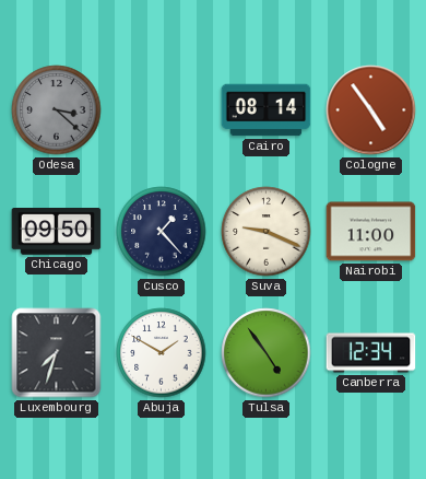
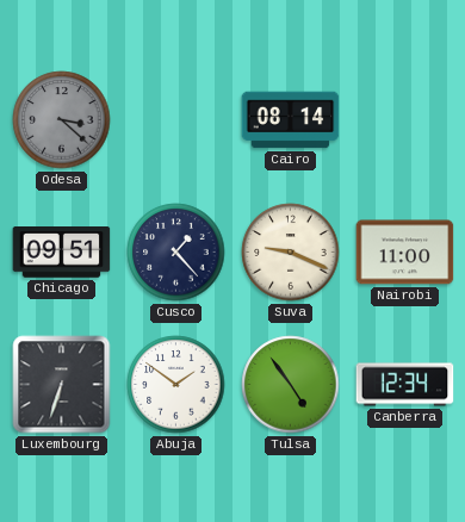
Cologne: 4:54 -> none (371, 110)
Chicago: 09:50 -> 09:51 (62, 253)
Luxembourg: 7:33 -> 6:33 (62, 385)
Abuja: 1:50 -> 1:51 (176, 385)
